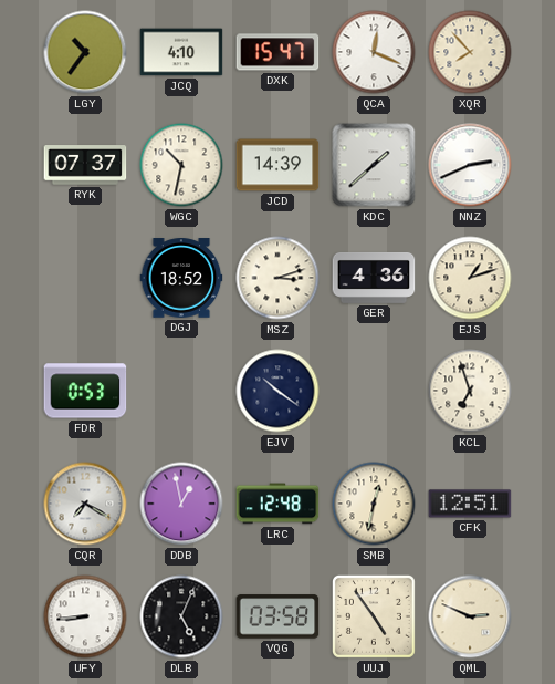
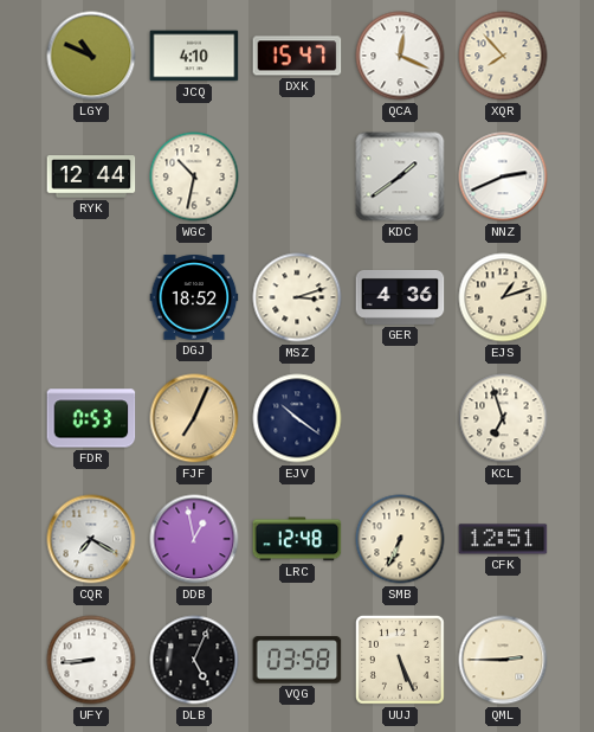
LGY: 10:36 -> 10:49 (91, 56)
RYK: 07:37 -> 12:44 (91, 176)
JCD: 14:39 -> none (277, 165)
KDC: 1:38 -> 1:39 (400, 176)
FJF: none -> 7:04 (194, 418)
SMB: 12:32 -> 6:34 (400, 539)
UUJ: 4:54 -> 5:26 (400, 660)
QML: 2:49 -> 2:45 (503, 660)
